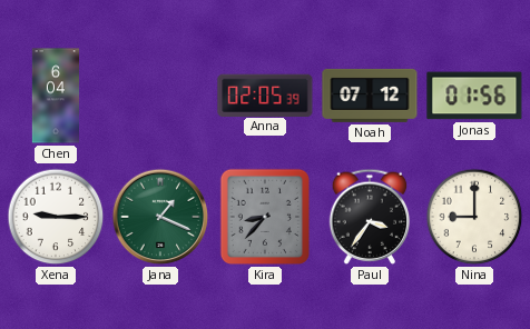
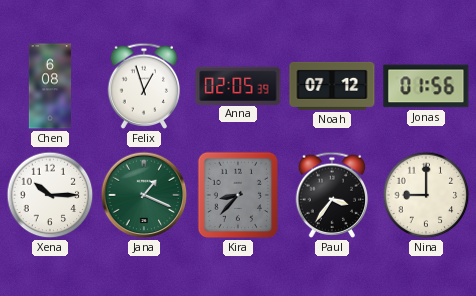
Chen: 6:04 -> 6:08 (49, 86)
Felix: none -> 12:57 (144, 86)
Xena: 9:15 -> 10:15 (50, 195)
